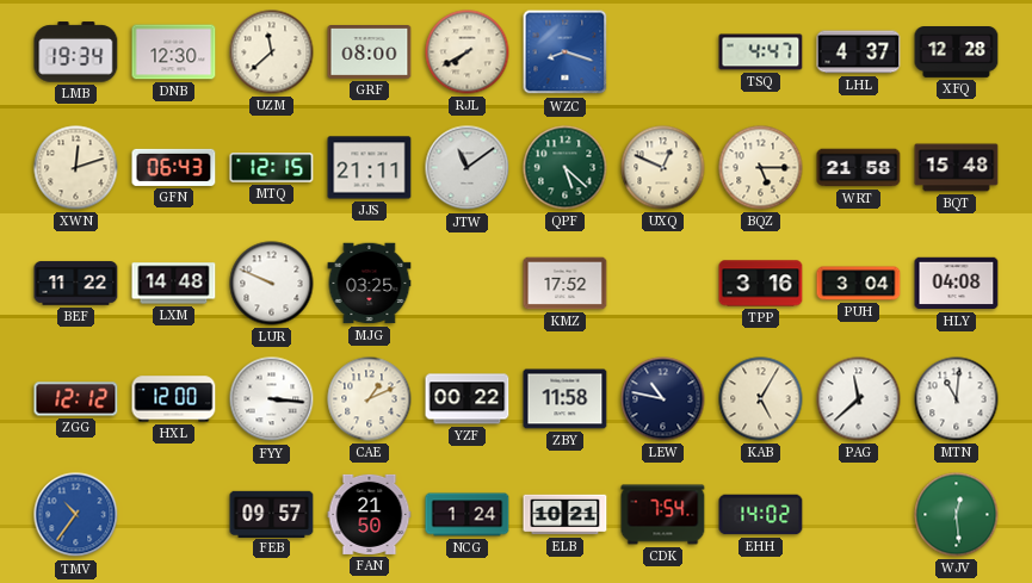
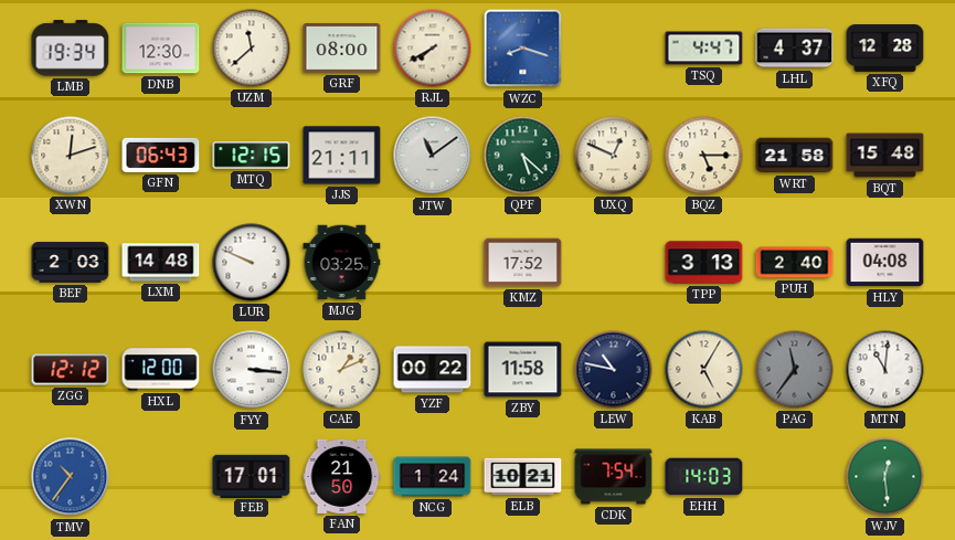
BEF: 11:22 -> 2:03 (71, 263)
TPP: 3:16 -> 3:13 (704, 263)
PUH: 3:04 -> 2:40 (795, 263)
PAG: 11:38 -> 11:36 (795, 370)
PAG dial: white -> grey (795, 370)
FEB: 09:57 -> 17:01 (252, 476)
EHH: 14:02 -> 14:03 (704, 477)
